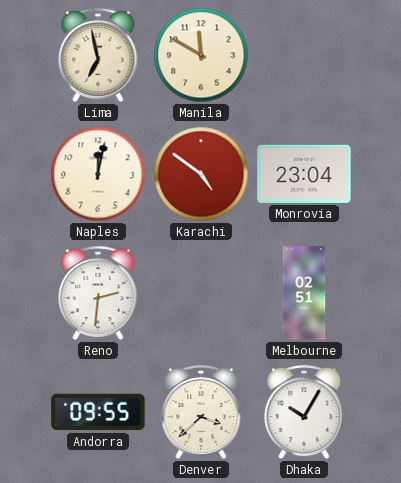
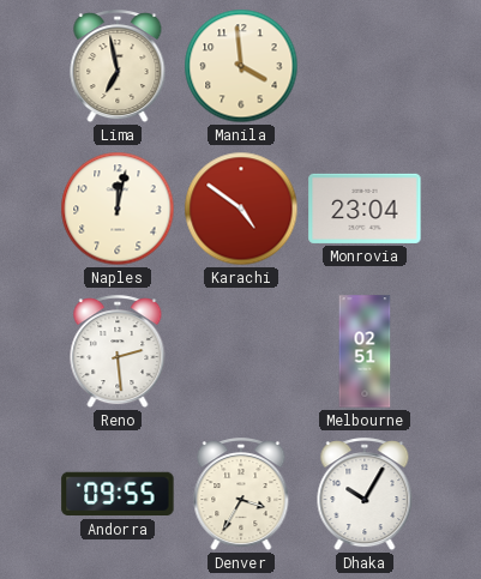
Manila: 11:50 -> 3:59 (241, 66)
Reno: 2:31 -> 2:29 (118, 352)
Denver: 3:38 -> 3:35 (241, 495)
